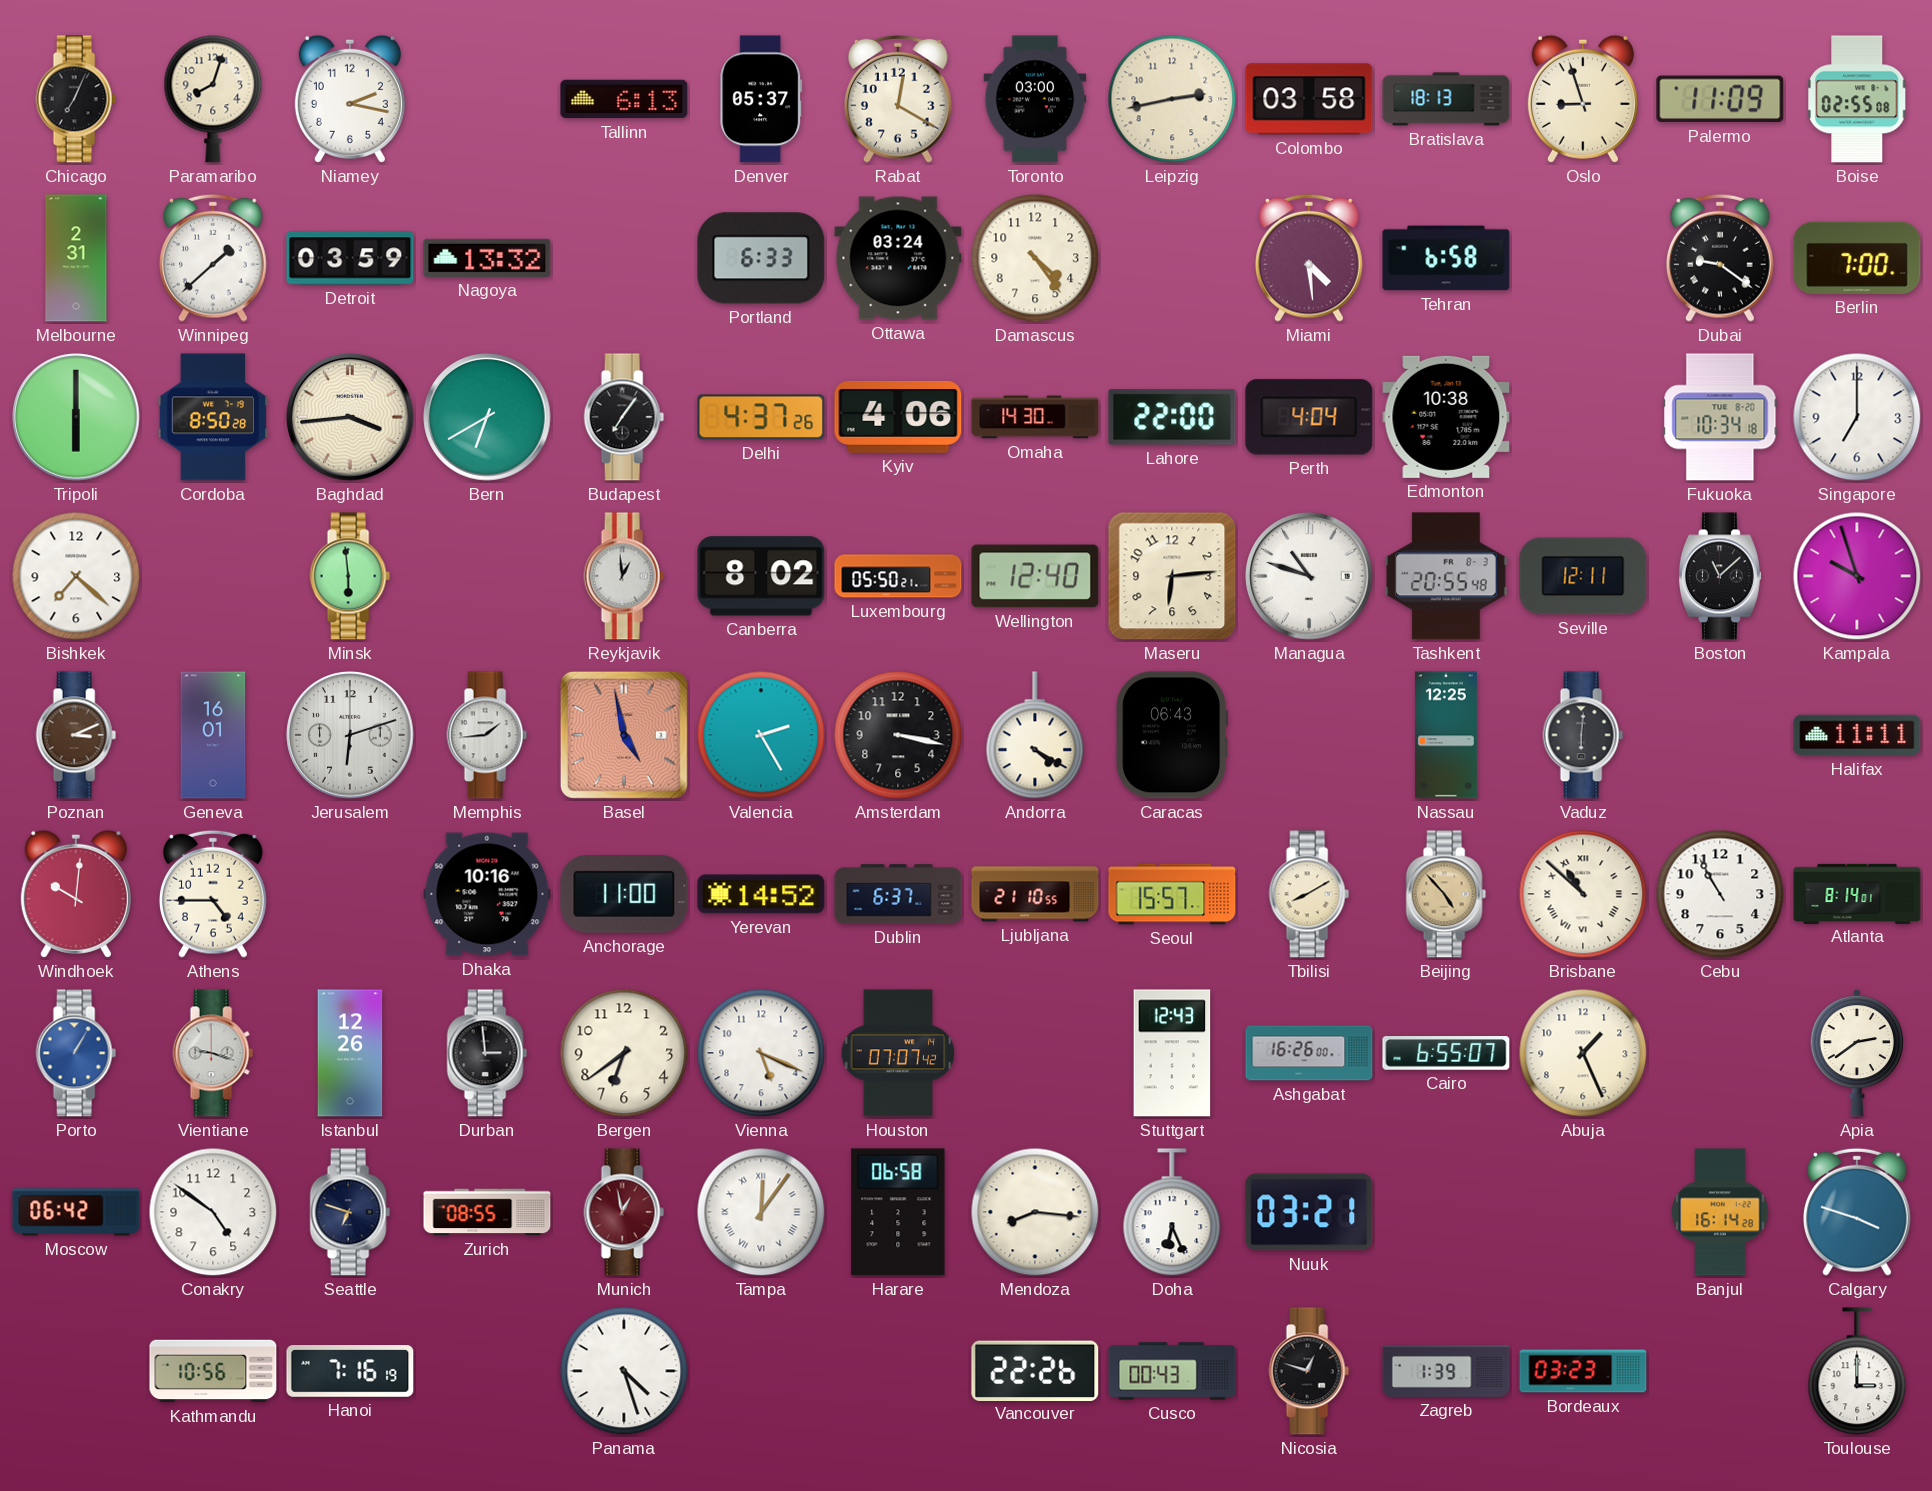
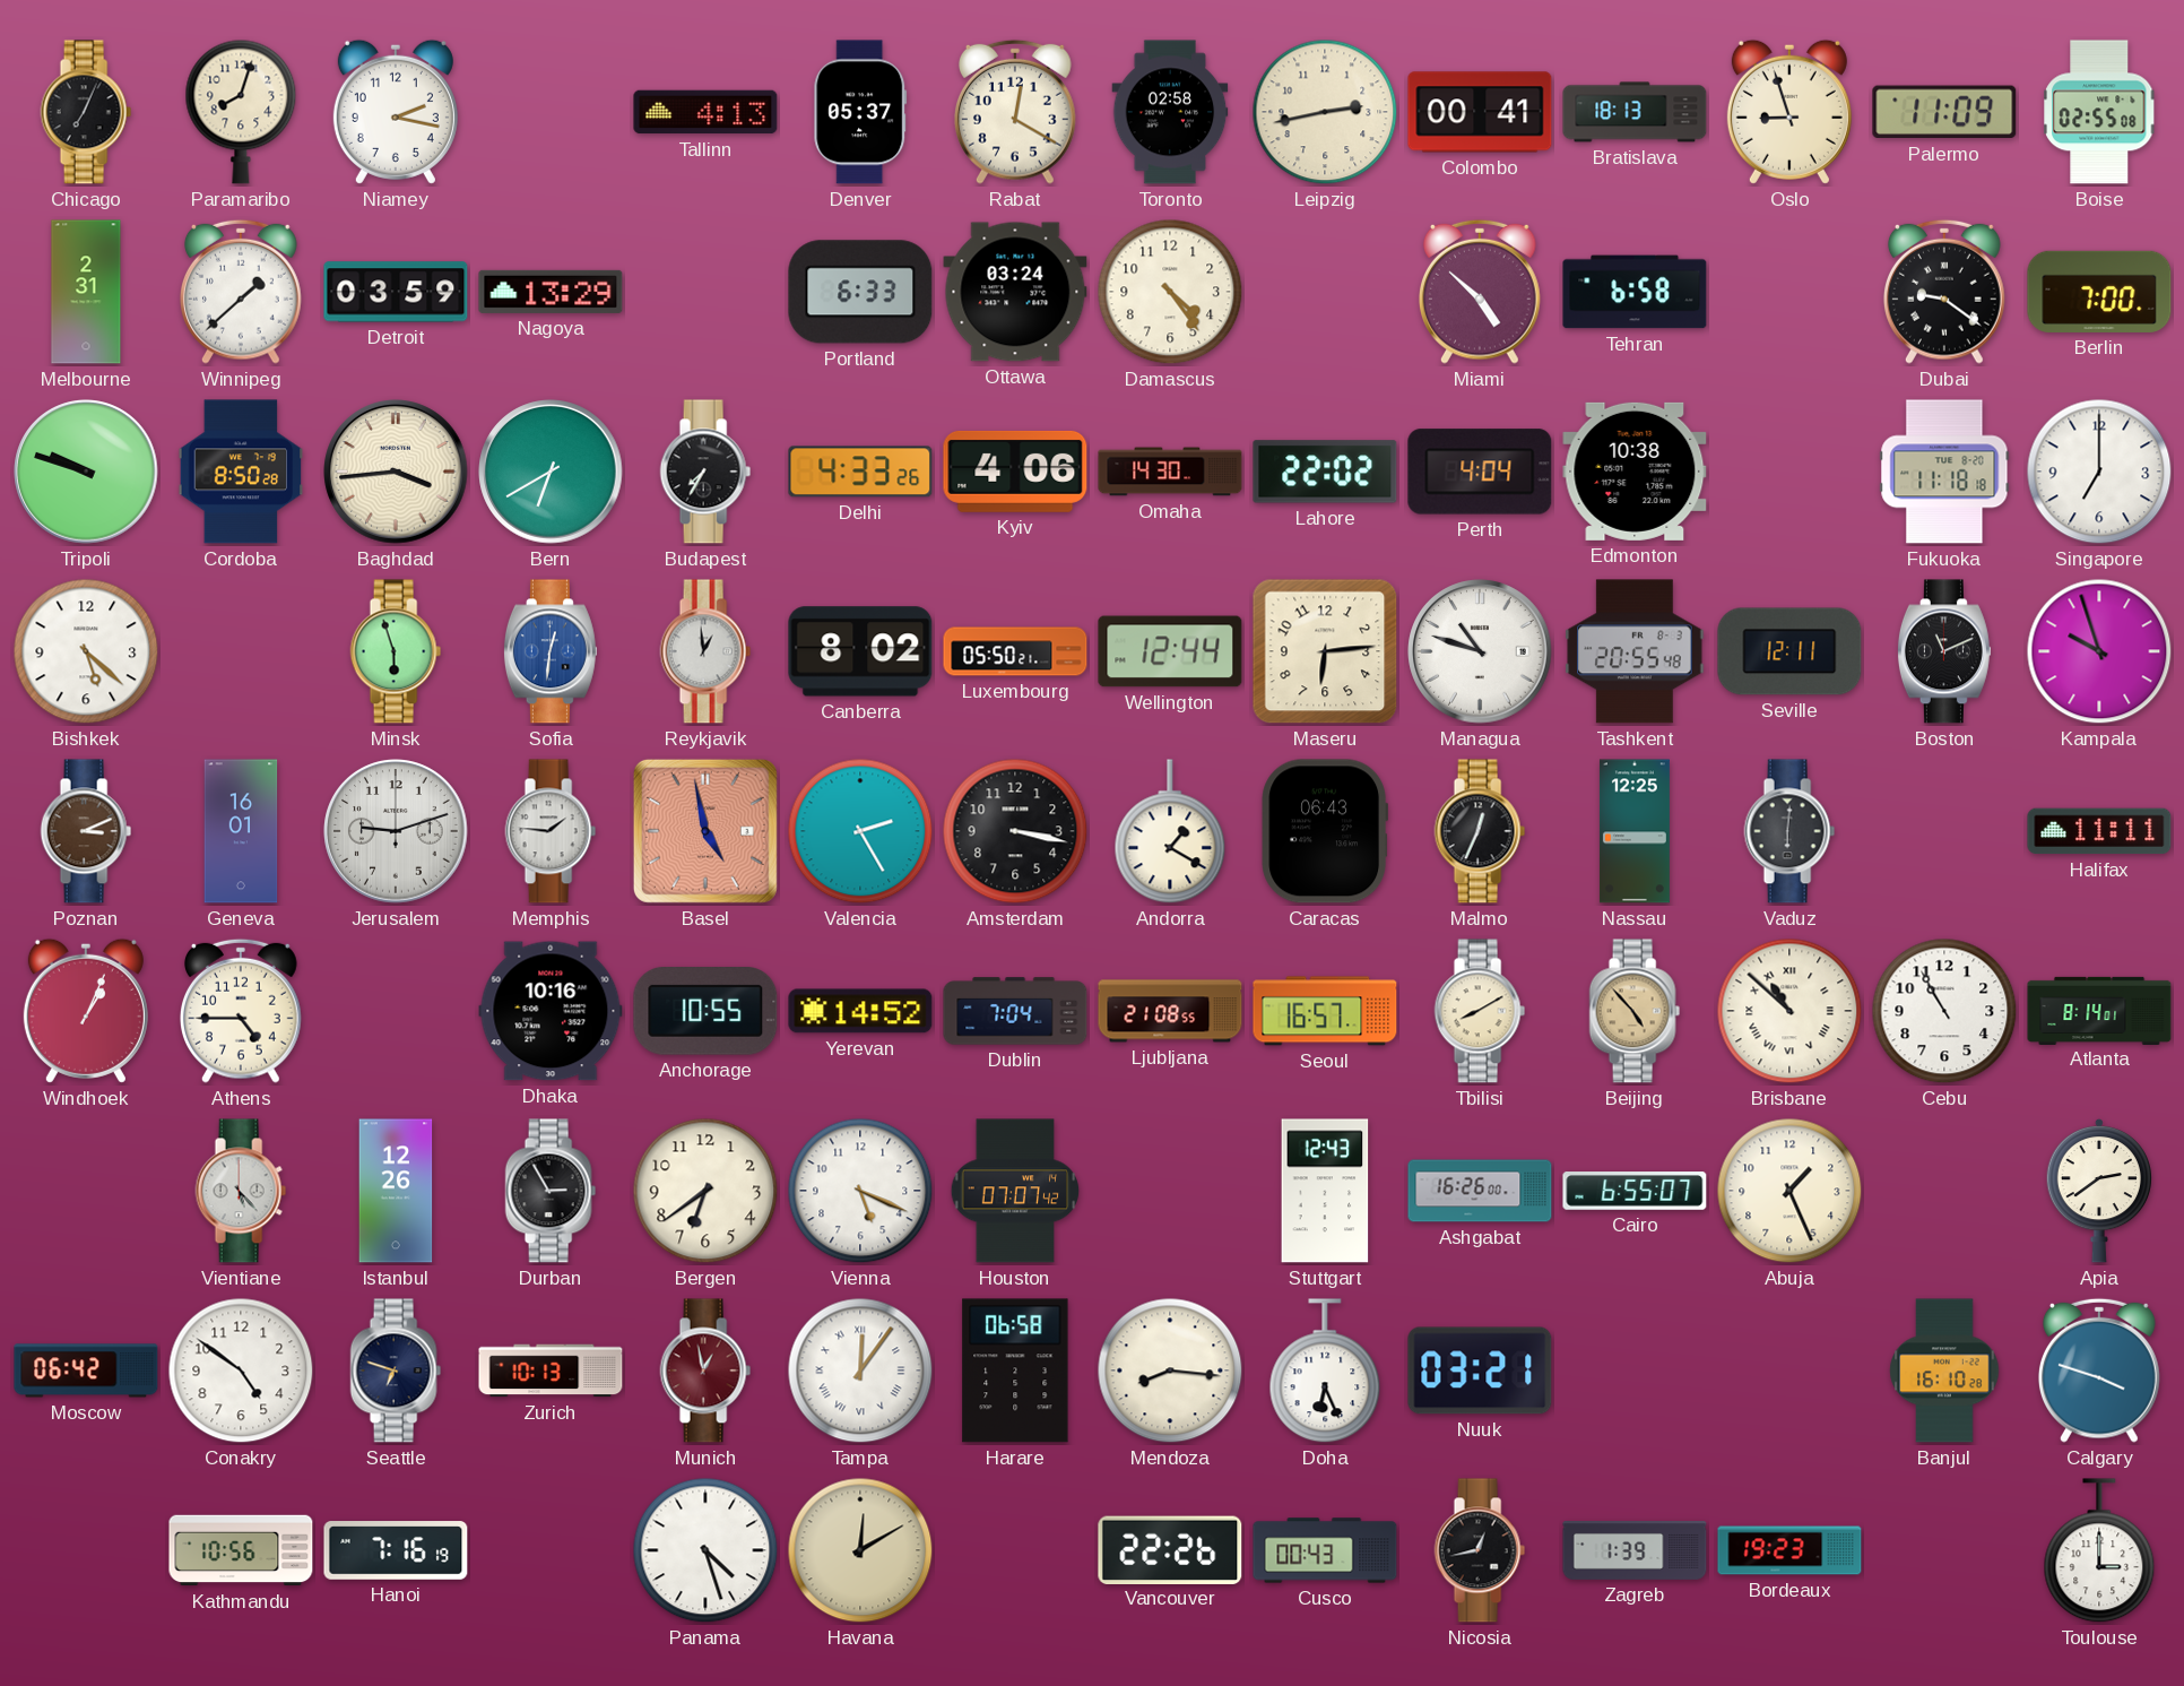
Tallinn: 6:13 -> 4:13 (705, 112)
Toronto: 03:00 -> 02:58 (1170, 112)
Colombo: 03:58 -> 00:41 (1480, 112)
Nagoya: 13:32 -> 13:29 (551, 292)
Miami: 4:29 -> 4:52 (1480, 292)
Tripoli: 6:00 -> 9:48 (86, 472)
Budapest: 7:06 -> 7:35 (705, 472)
Delhi: 4:37 -> 4:33 (860, 472)
Lahore: 22:00 -> 22:02 (1325, 472)
Fukuoka: 10:34 -> 11:18 (1944, 472)
Bishkek: 7:22 -> 5:22 (86, 651)
Minsk: 5:59 -> 5:57 (396, 651)
Sofia: none -> 12:31 (551, 651)
Wellington: 12:40 -> 12:44 (1170, 651)
Boston: 11:08 -> 11:11 (1944, 651)
Jerusalem: 6:12 -> 9:12 (396, 831)
Memphis: 1:44 -> 1:46 (551, 831)
Andorra: 4:20 -> 1:20 (1170, 832)
Malmo: none -> 12:34 (1480, 831)
Windhoek: 10:01 -> 1:04 (86, 1011)
Anchorage: 11:00 -> 10:55 (705, 1012)
Dublin: 6:37 -> 7:04 (1015, 1011)
Ljubljana: 21:10 -> 21:08 (1170, 1011)
Seoul: 15:57 -> 16:57 (1325, 1011)
Porto: 1:05 -> none (76, 1053)
Vientiane: 9:18 -> 5:23 (241, 1191)
Durban: 2:59 -> 2:55 (551, 1191)
Zurich: 08:55 -> 10:13 (551, 1371)
Banjul: 16:14 -> 16:10 (1944, 1371)
Havana: none -> 12:10 (860, 1550)
Nicosia: 12:48 -> 12:43 (1480, 1550)
Bordeaux: 03:23 -> 19:23 (1789, 1550)
